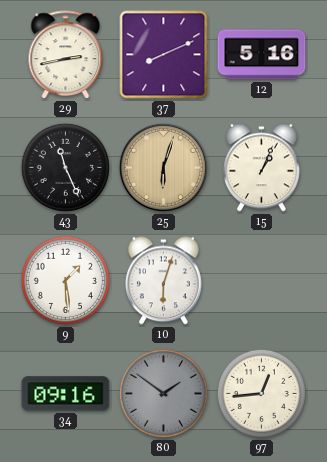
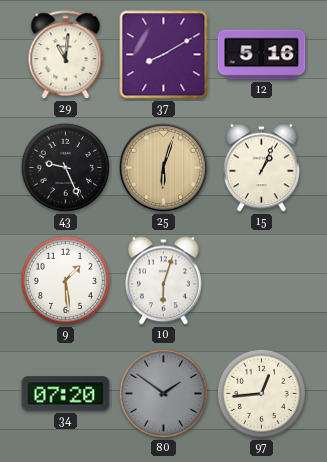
29: 2:43 -> 11:01 (66, 55)
37: 8:11 -> 8:10 (164, 55)
43: 11:26 -> 9:26 (65, 167)
34: 09:16 -> 07:20 (66, 394)
